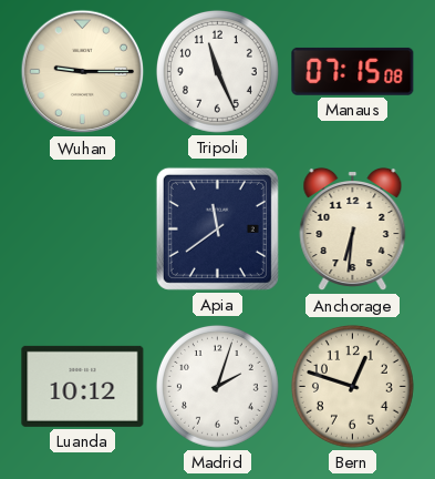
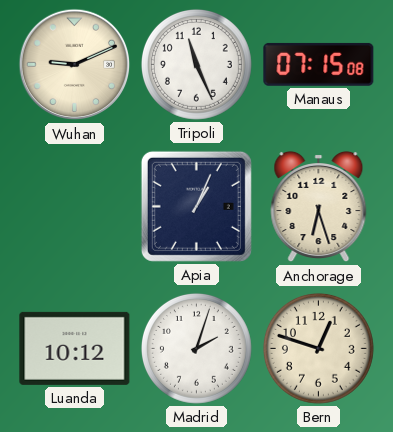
Wuhan: 9:15 -> 9:11 (75, 65)
Apia: 11:39 -> 1:04 (196, 206)
Anchorage: 6:31 -> 6:27 (319, 207)
